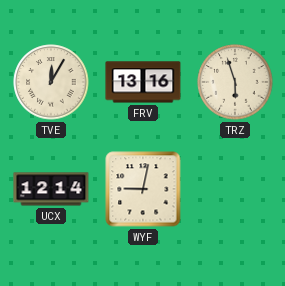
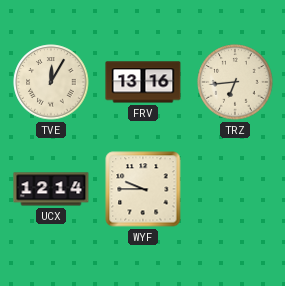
TRZ: 5:57 -> 6:44 (235, 82)
WYF: 9:02 -> 9:45 (143, 189)
